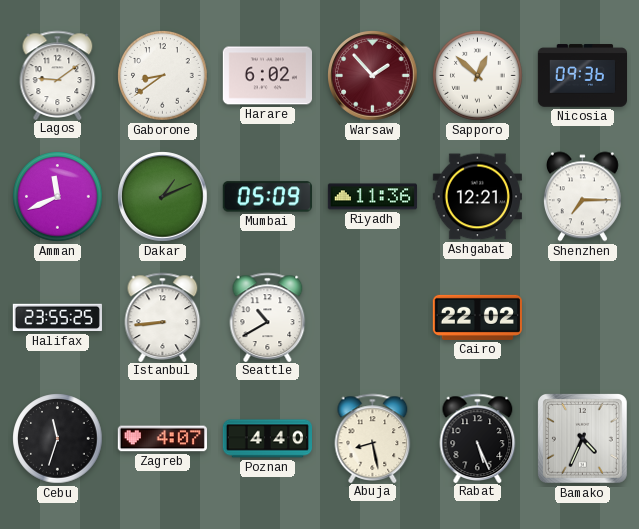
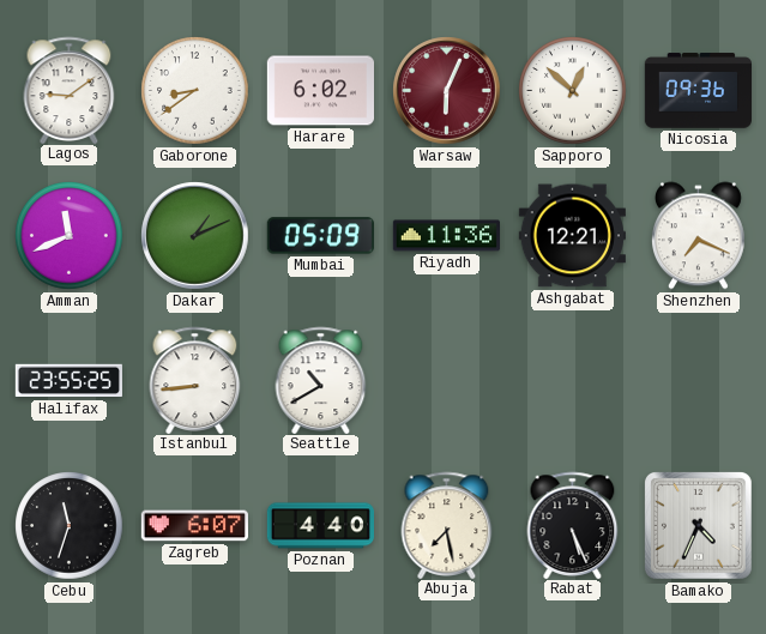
Warsaw: 1:53 -> 6:04 (447, 91)
Shenzhen: 7:15 -> 7:19 (698, 236)
Cairo: 22:02 -> none (477, 317)
Zagreb: 4:07 -> 6:07 (194, 526)
Abuja: 8:28 -> 7:28 (447, 525)
